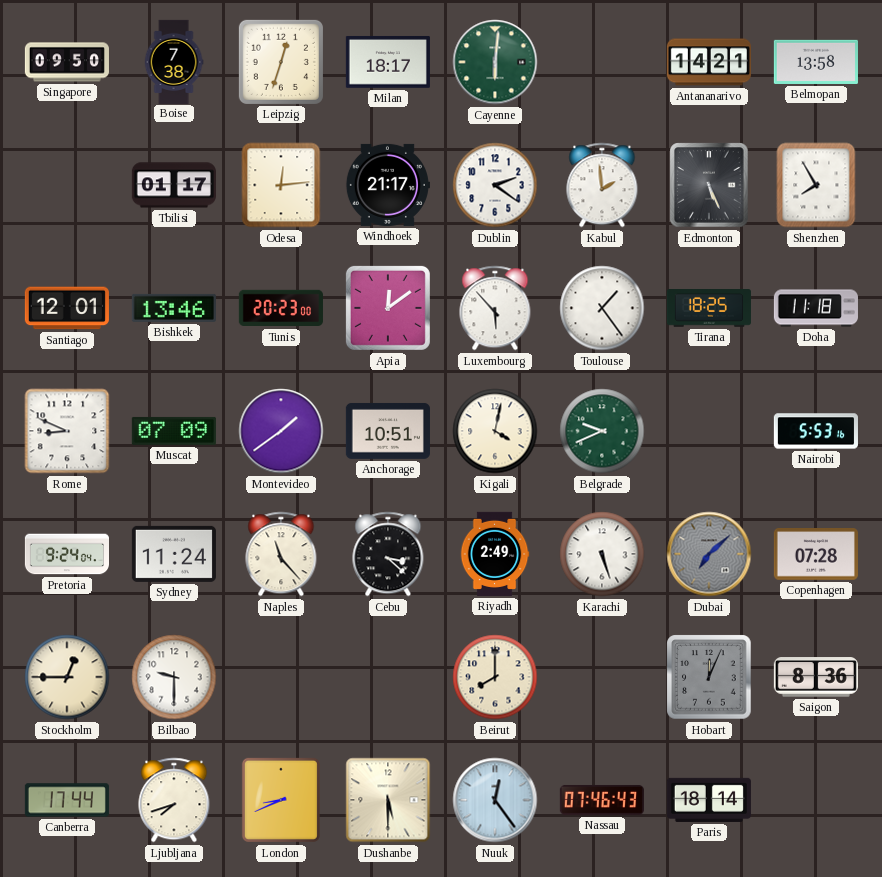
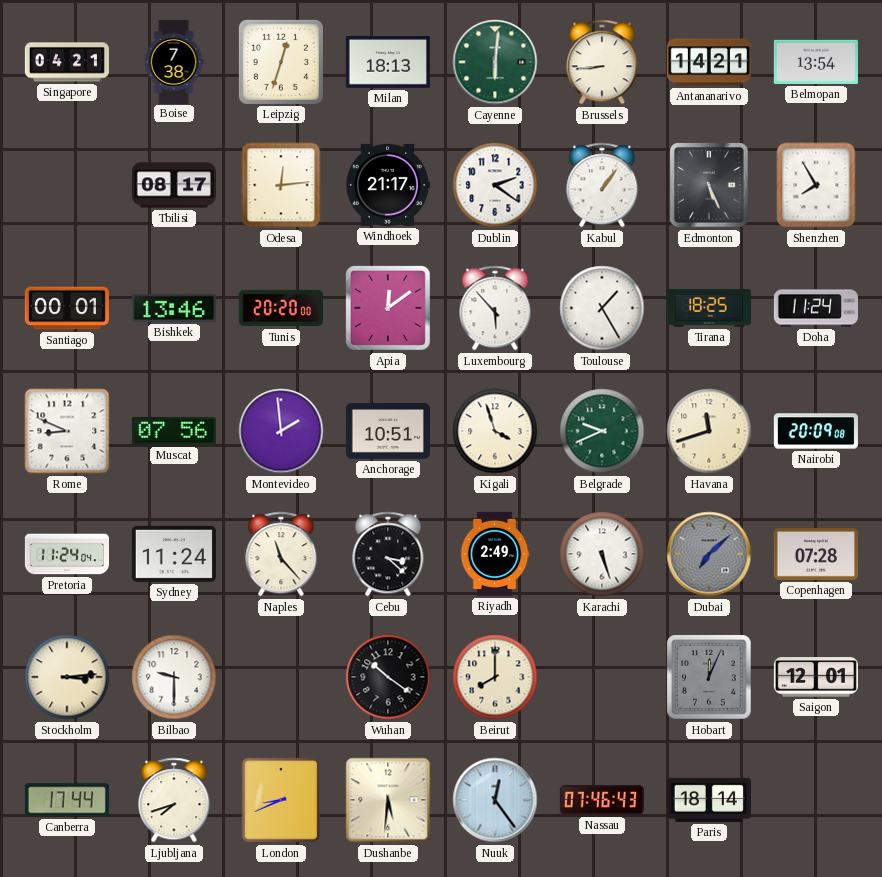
Singapore: 09:50 -> 04:21 (67, 62)
Milan: 18:17 -> 18:13 (388, 62)
Brussels: none -> 8:44 (602, 62)
Belmopan: 13:58 -> 13:54 (816, 62)
Tbilisi: 01:17 -> 08:17 (174, 185)
Kabul: 1:59 -> 1:06 (602, 185)
Santiago: 12:01 -> 00:01 (67, 308)
Tunis: 20:23 -> 20:20 (281, 308)
Toulouse: 1:24 -> 1:25 (602, 308)
Doha: 11:18 -> 11:24 (816, 308)
Muscat: 07:09 -> 07:56 (174, 431)
Montevideo: 1:39 -> 1:59 (281, 431)
Kigali: 4:02 -> 3:57 (495, 431)
Havana: none -> 11:42 (709, 431)
Nairobi: 5:53 -> 20:09 (816, 431)
Pretoria: 9:24 -> 11:24 (66, 554)
Stockholm: 12:45 -> 3:14 (67, 677)
Wuhan: none -> 10:21 (388, 677)
Saigon: 8:36 -> 12:01 (816, 677)
Dushanbe: 5:30 -> 5:31 (388, 800)
